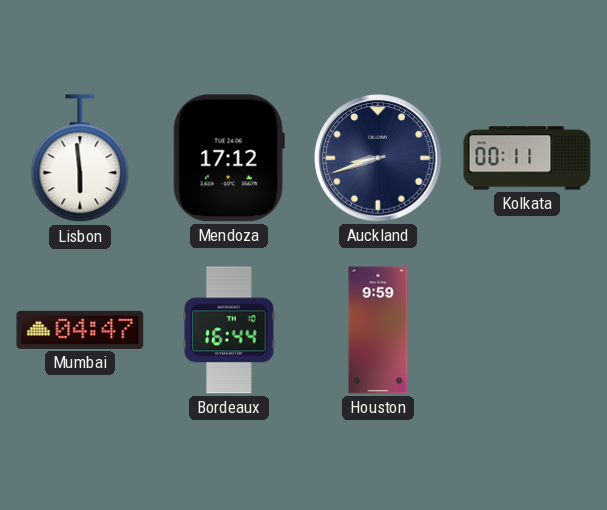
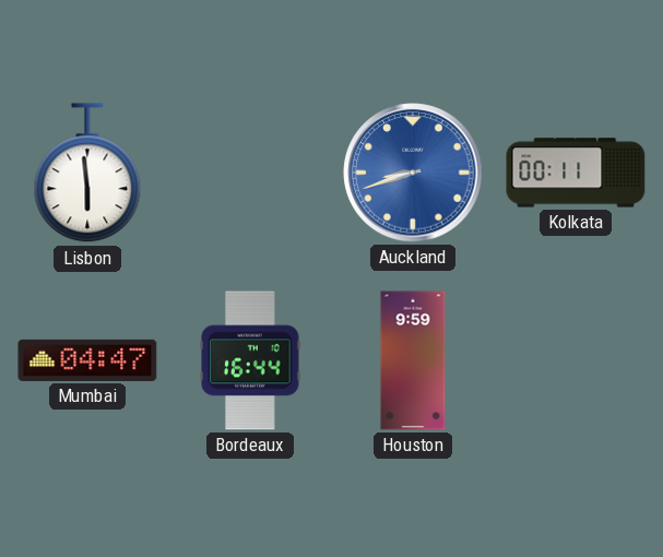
Mendoza: 17:12 -> none (229, 158)
Auckland dial: navy -> blue (413, 173)
